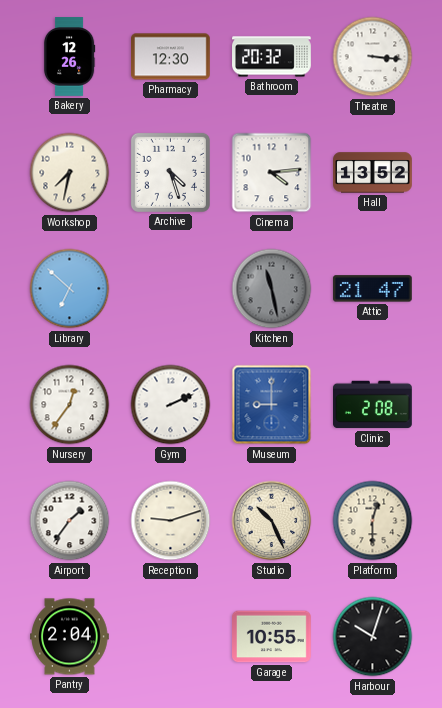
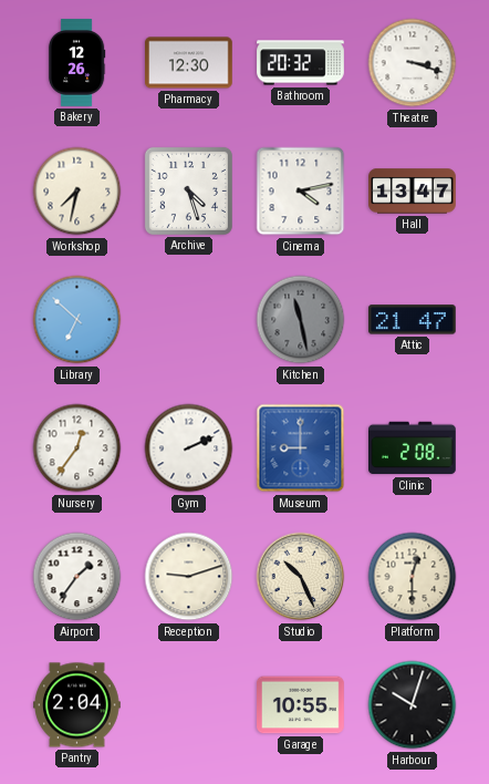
Theatre: 3:16 -> 3:18 (413, 63)
Cinema: 4:14 -> 4:13 (301, 192)
Hall: 13:52 -> 13:47 (413, 192)
